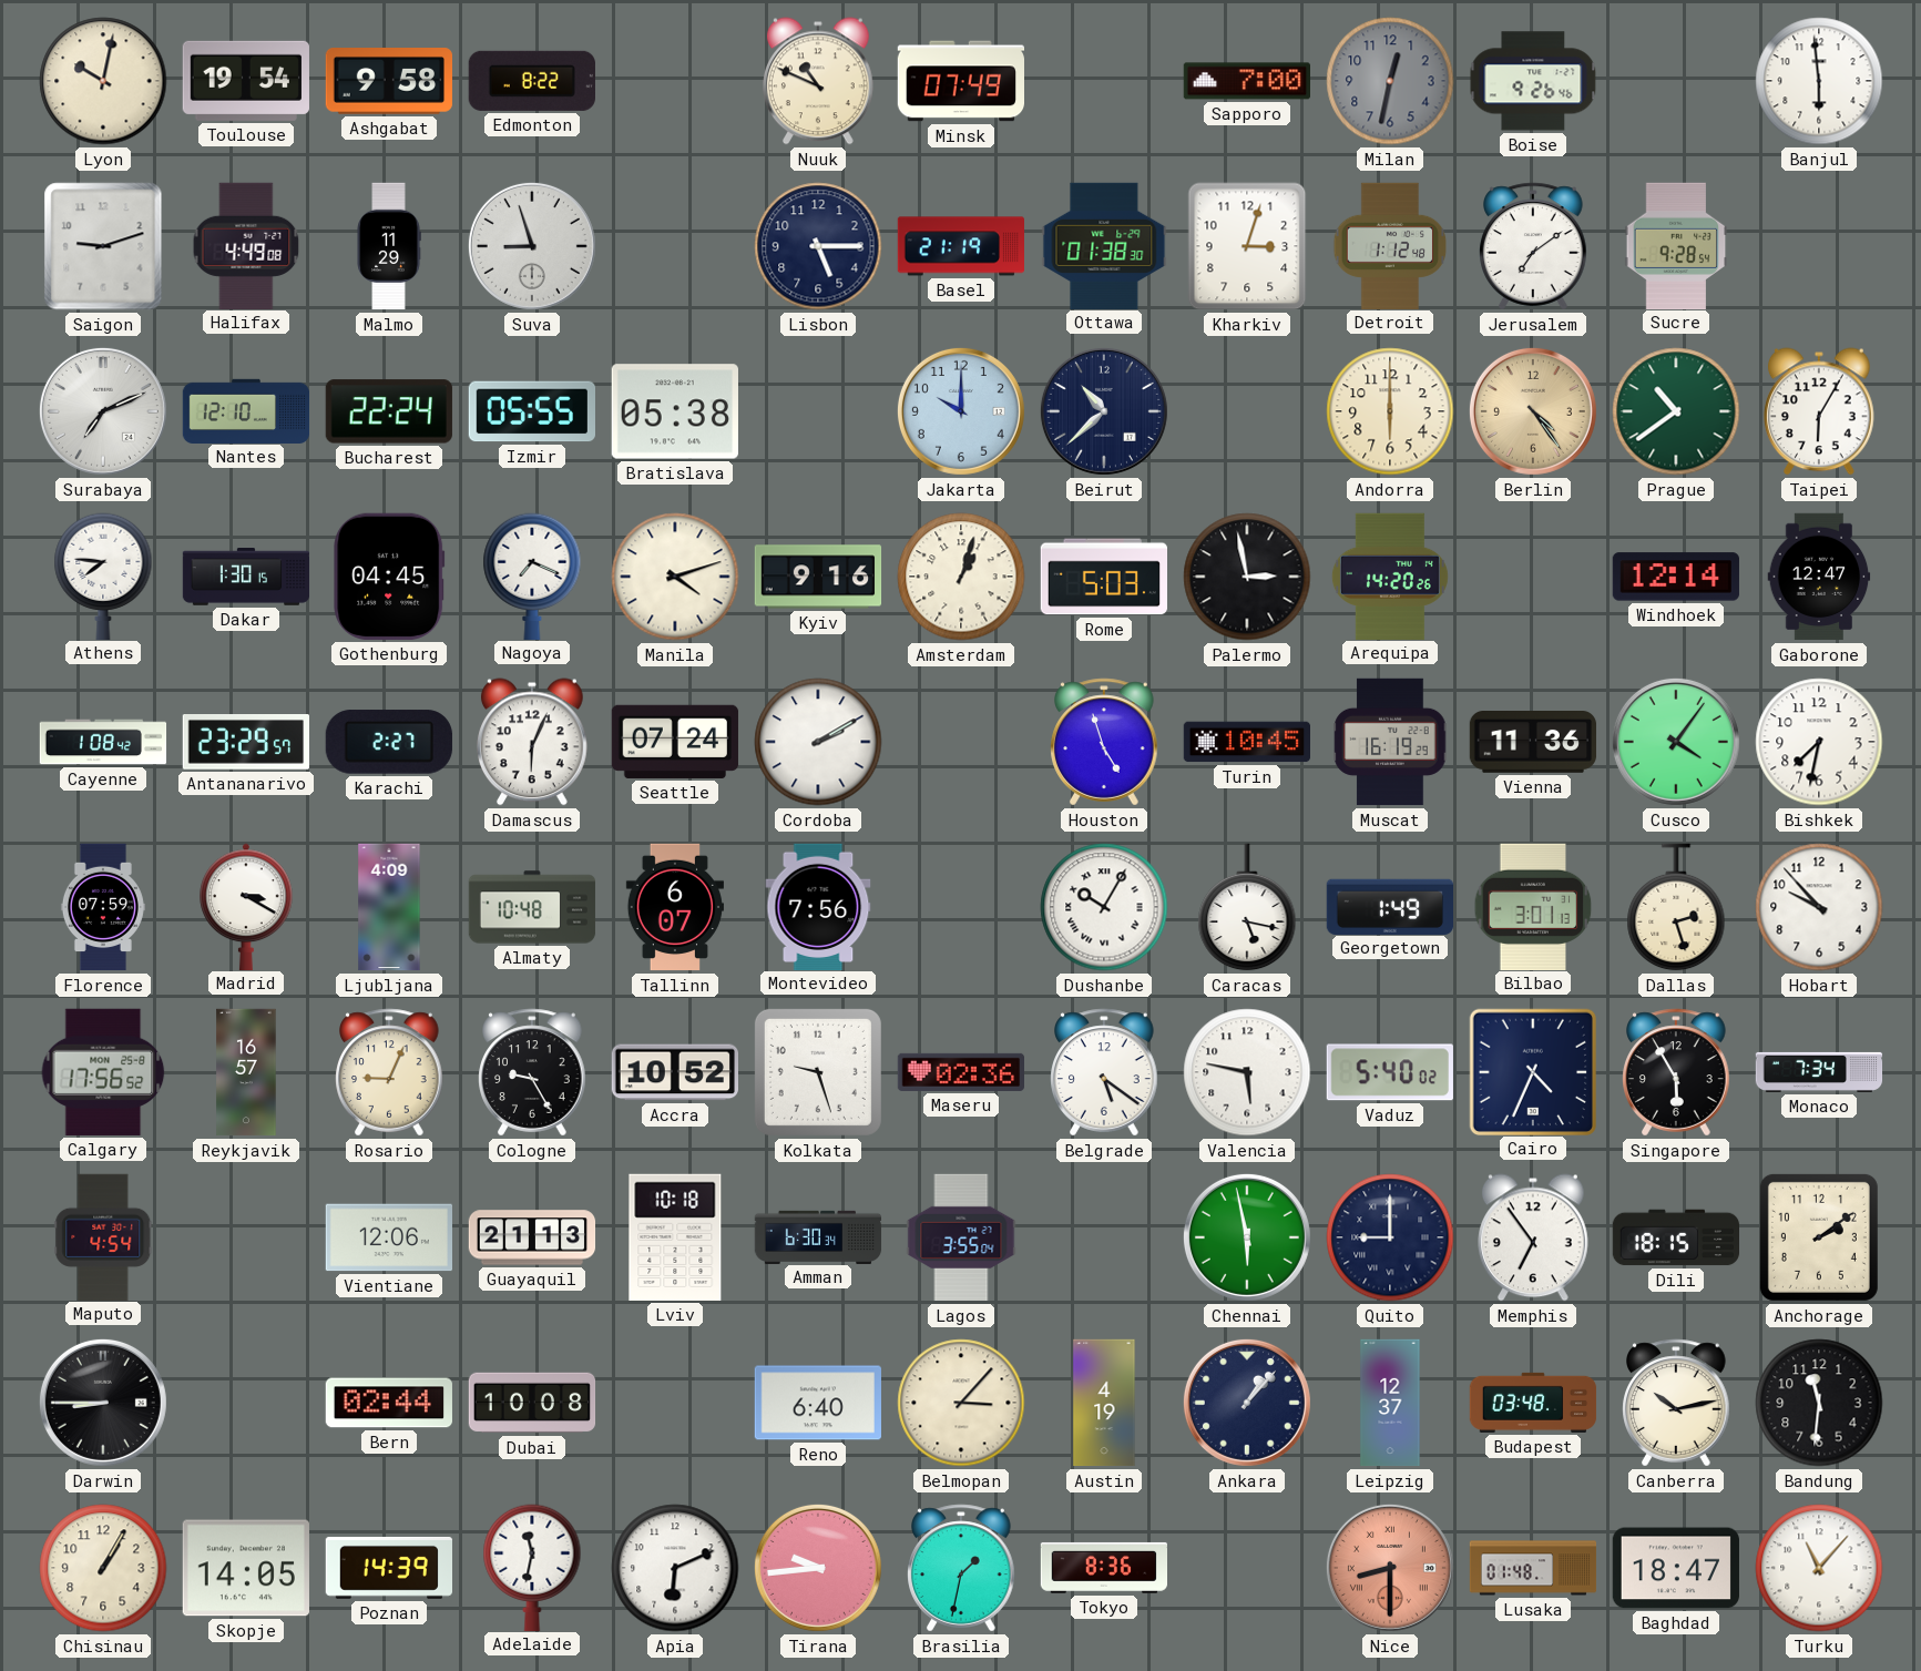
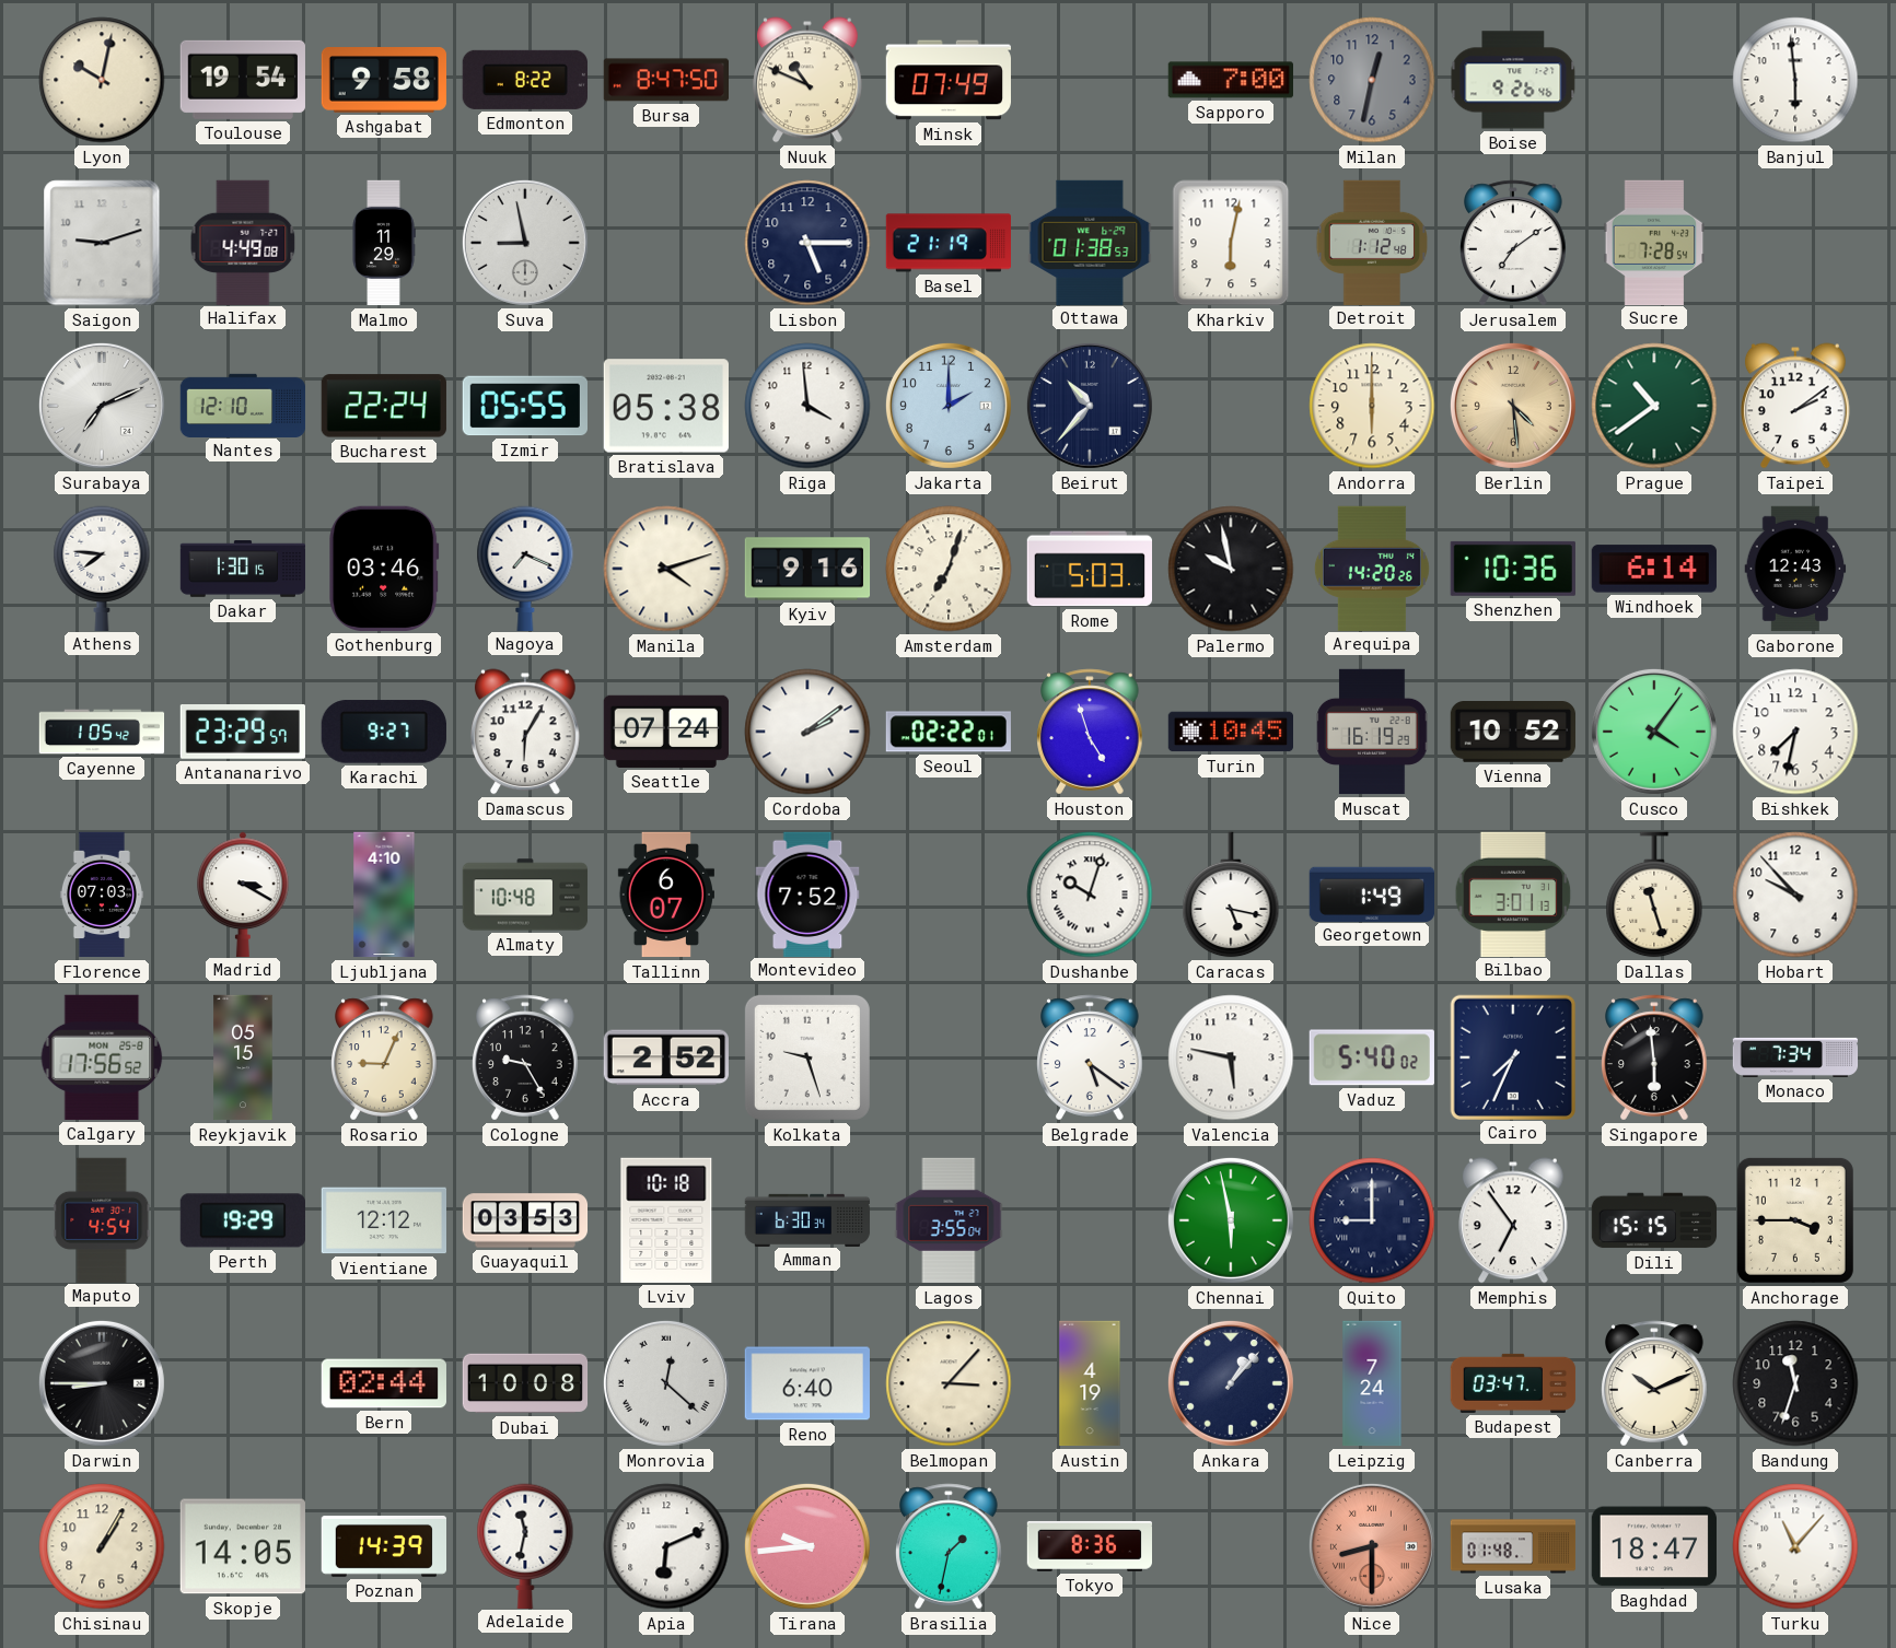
Bursa: none -> 8:47 (665, 80)
Suva: 8:57 -> 8:58 (525, 243)
Ottawa: 01:38:30 -> 01:38:53 (1090, 242)
Kharkiv: 3:03 -> 6:02 (1231, 243)
Sucre: 9:28 -> 7:28 (1654, 242)
Riga: none -> 3:59 (807, 406)
Jakarta: 10:00 -> 2:00 (949, 406)
Beirut: 10:38 -> 10:37 (1090, 406)
Berlin: 4:24 -> 4:29 (1513, 406)
Taipei: 6:05 -> 2:09 (1796, 406)
Gothenburg: 04:45 -> 03:46 (384, 569)
Amsterdam: 1:03 -> 7:03 (949, 569)
Palermo: 2:58 -> 9:58 (1231, 569)
Shenzhen: none -> 10:36 (1513, 569)
Windhoek: 12:14 -> 6:14 (1654, 569)
Gaborone: 12:47 -> 12:43 (1795, 569)
Cayenne: 1:08 -> 1:05 (102, 732)
Karachi: 2:27 -> 9:27 (384, 732)
Damascus: 6:04 -> 6:05 (526, 732)
Cordoba: 2:10 -> 2:09 (807, 732)
Seoul: none -> 02:22 (949, 732)
Vienna: 11:36 -> 10:52 (1513, 733)
Florence: 07:59 -> 07:03 (102, 895)
Ljubljana: 4:09 -> 4:10 (384, 895)
Montevideo: 7:56 -> 7:52 (807, 893)
Dushanbe: 10:05 -> 10:03 (1090, 895)
Dallas: 2:27 -> 11:27 (1654, 895)
Reykjavik: 16:57 -> 05:15 (243, 1057)
Accra: 10:52 -> 2:52 (665, 1057)
Maseru: 02:36 -> none (960, 1072)
Cairo: 4:34 -> 7:34 (1512, 1056)
Singapore: 5:55 -> 5:59 (1654, 1057)
Perth: none -> 19:29 (243, 1220)
Vientiane: 12:06 -> 12:12 (383, 1220)
Guayaquil: 21:13 -> 03:53 (525, 1220)
Dili: 18:15 -> 15:15 (1654, 1220)
Anchorage: 2:09 -> 3:45 (1795, 1220)
Monrovia: none -> 12:22 (666, 1383)
Leipzig: 12:37 -> 7:24 (1372, 1383)
Budapest: 03:48 -> 03:47 (1513, 1383)
Canberra: 10:13 -> 10:11 (1654, 1383)
Bandung: 11:31 -> 11:33 (1795, 1383)
